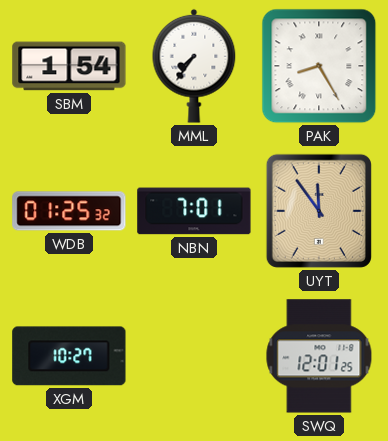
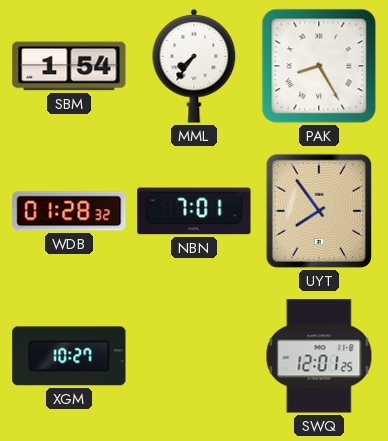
WDB: 01:25 -> 01:28 (69, 211)
UYT: 11:54 -> 7:54 (319, 211)
